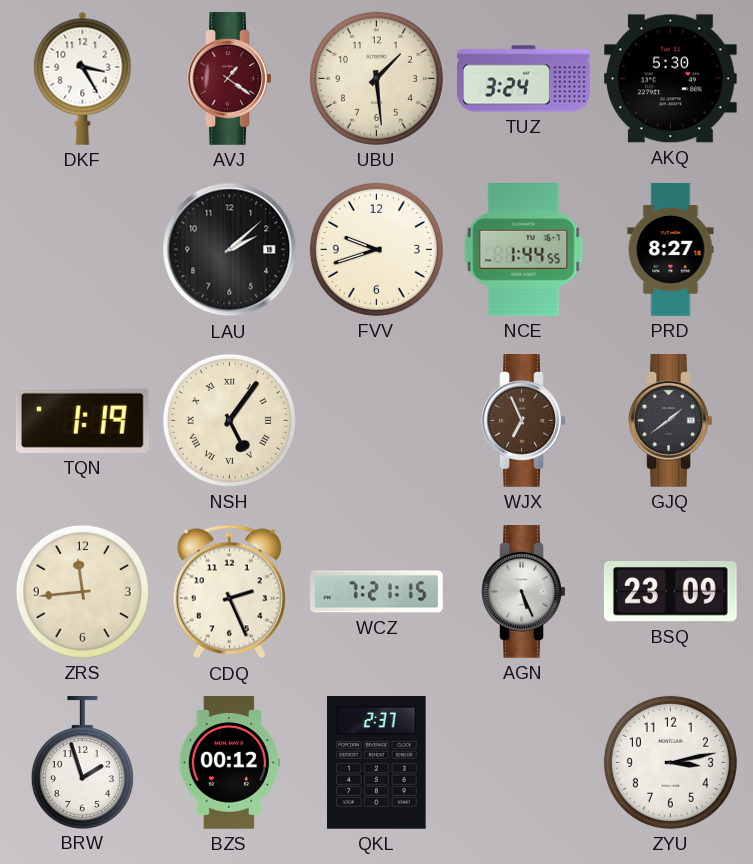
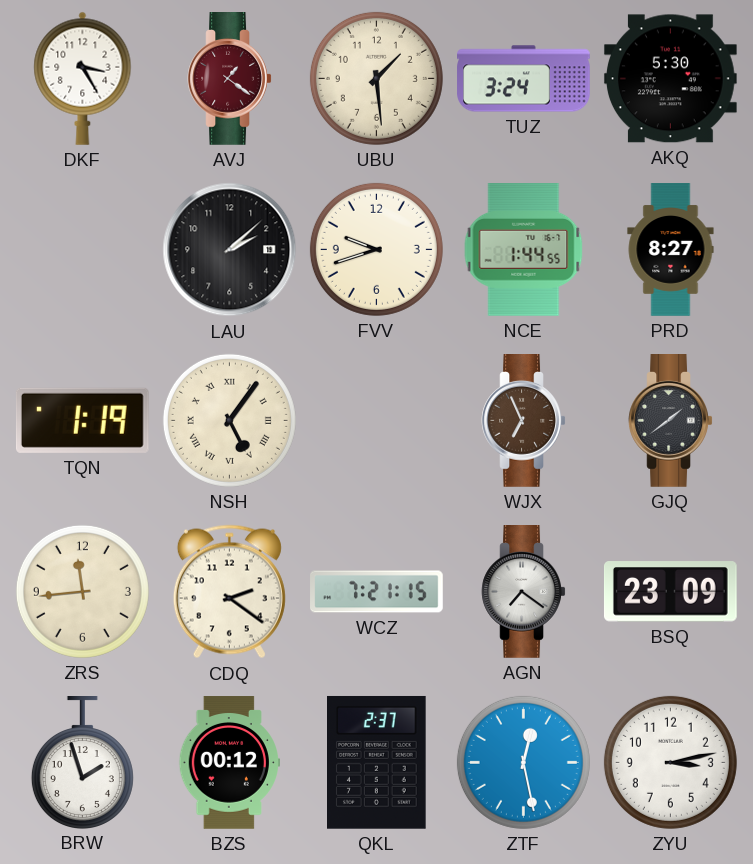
CDQ: 2:26 -> 2:21 (229, 592)
AGN: 5:26 -> 7:21 (524, 592)
ZTF: none -> 12:28 (523, 762)
